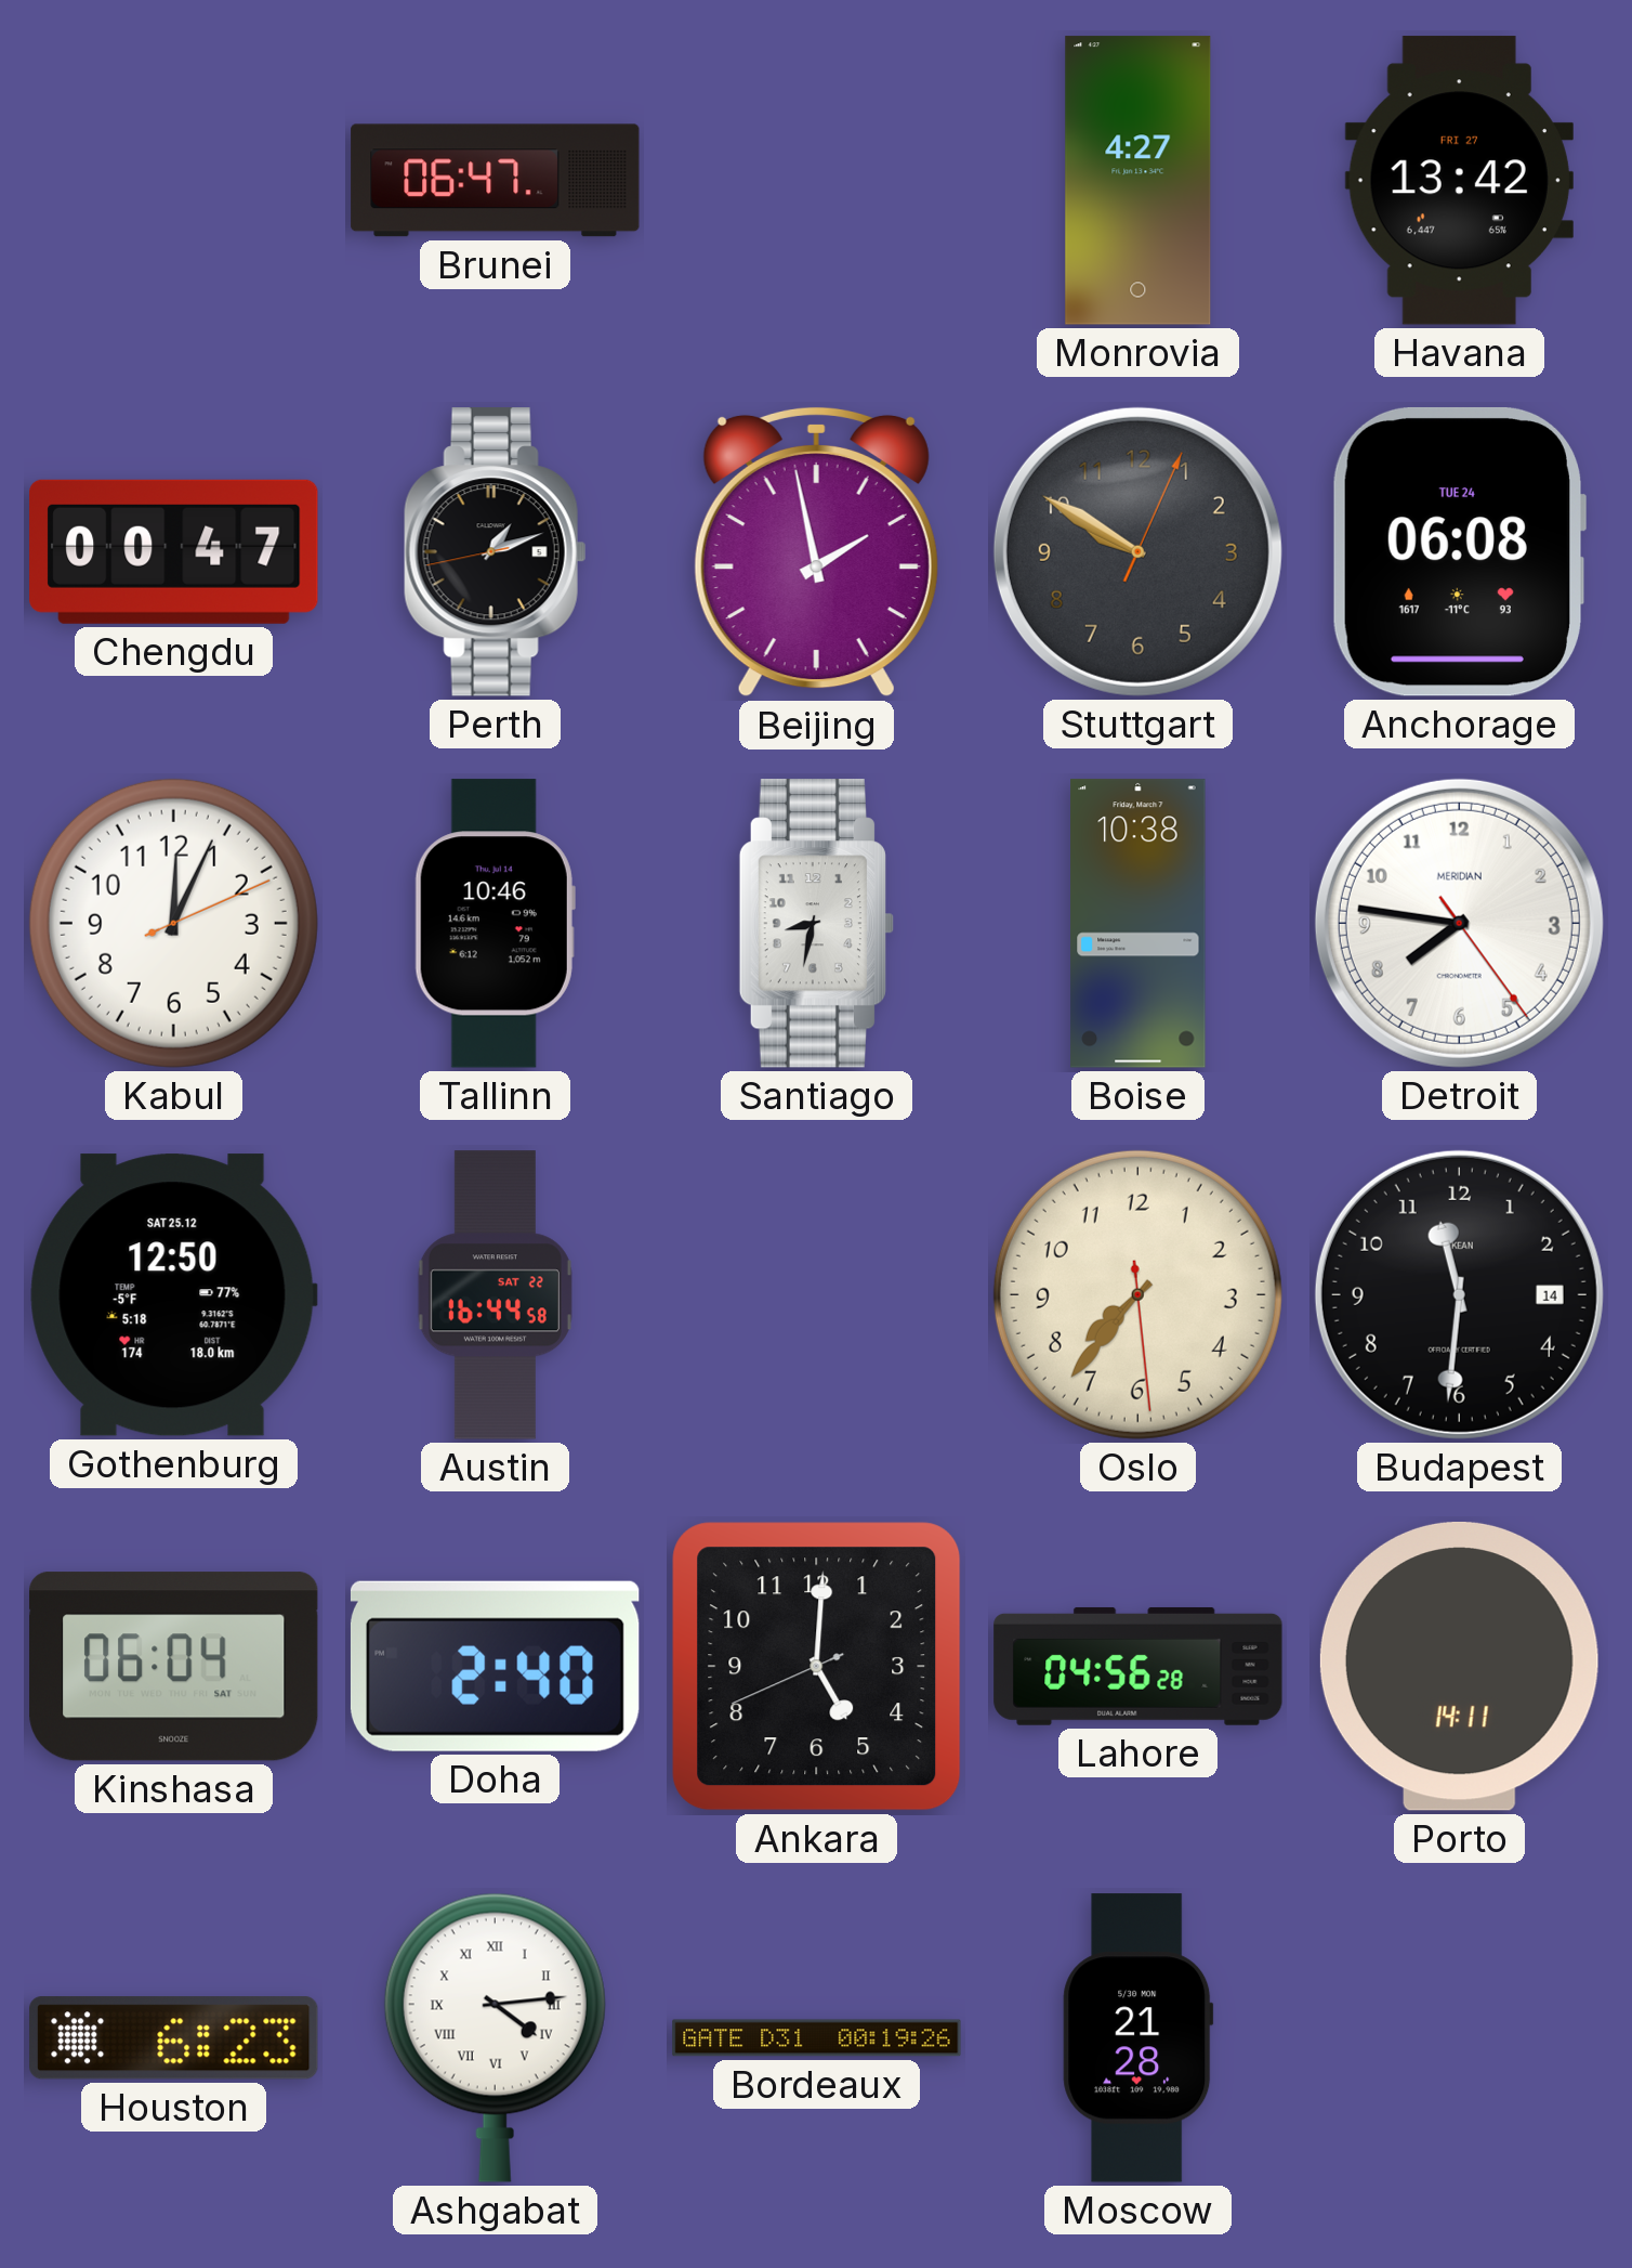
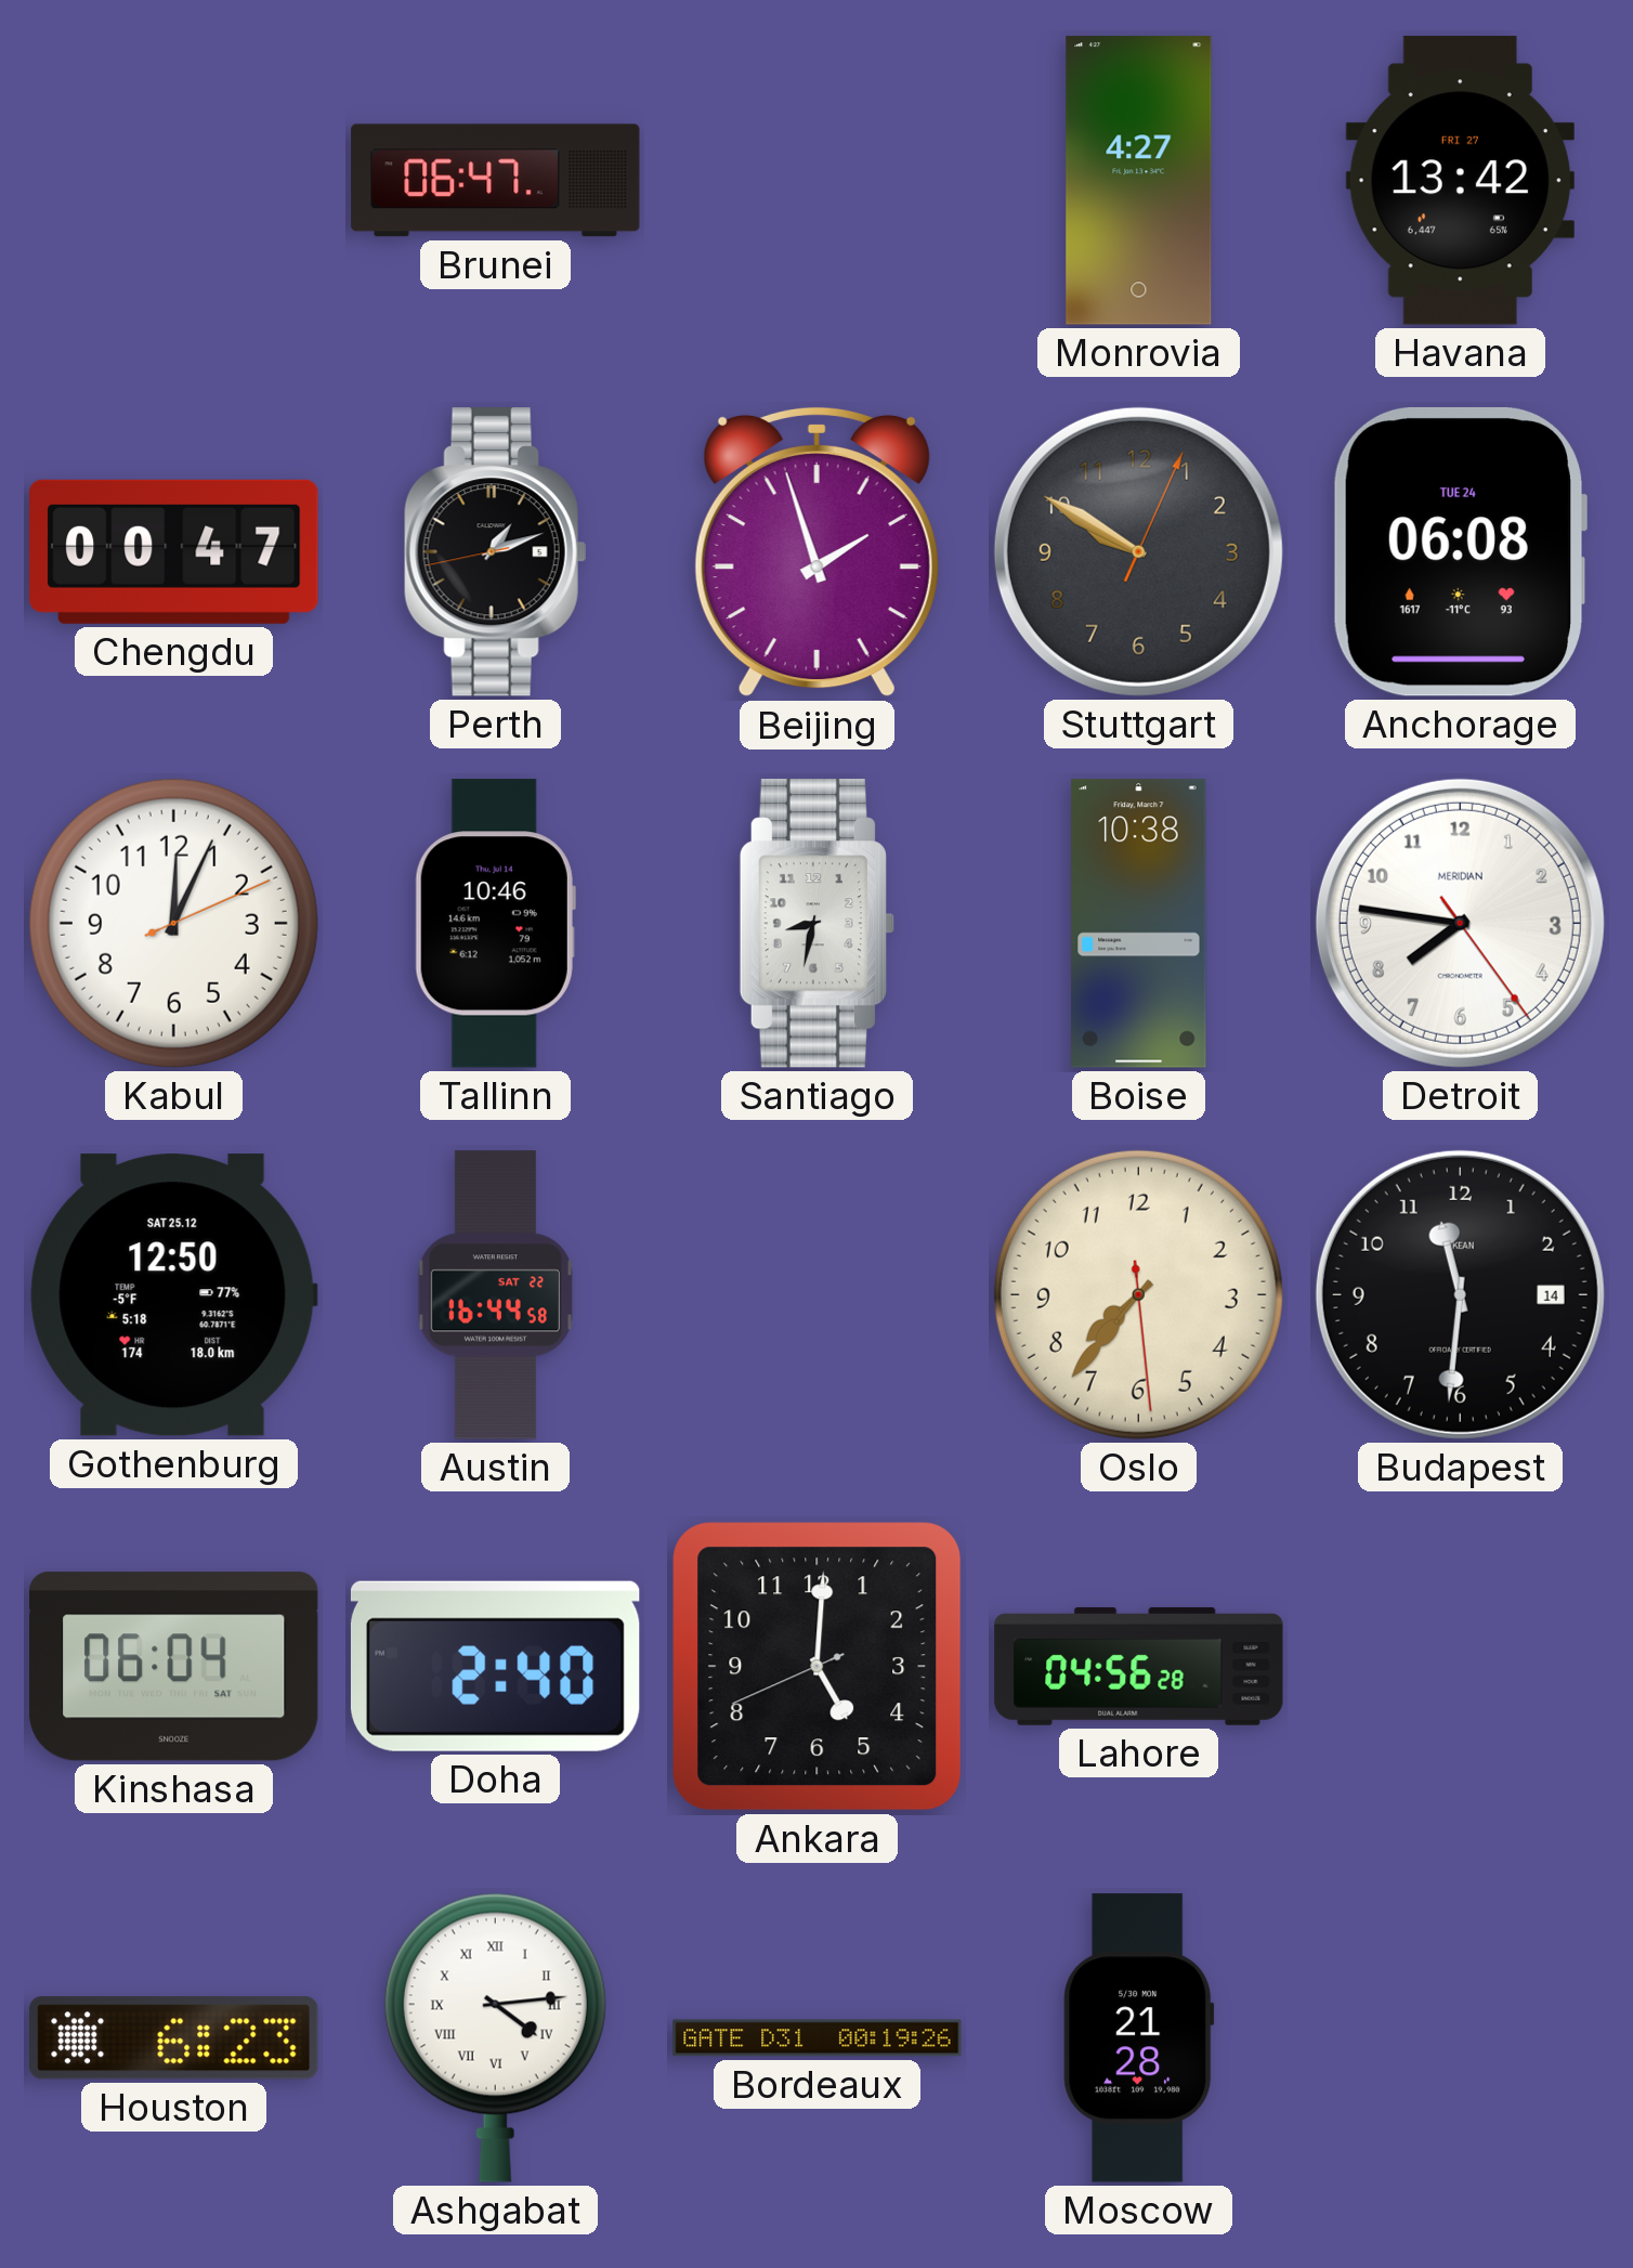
Beijing: 1:58 -> 1:57 (816, 552)
Porto: 14:11 -> none (1459, 1666)
